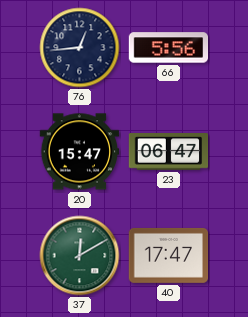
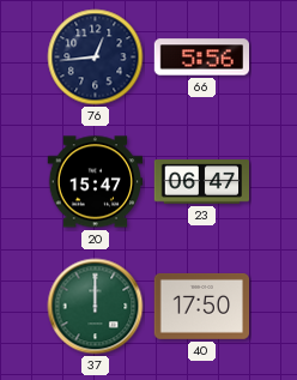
37: 12:10 -> 12:00 (96, 307)
40: 17:47 -> 17:50 (202, 306)
